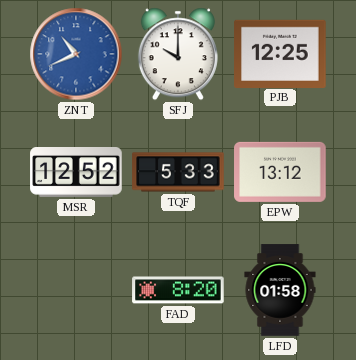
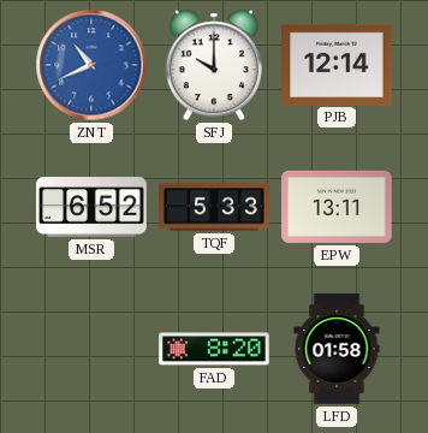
PJB: 12:25 -> 12:14 (337, 64)
MSR: 12:52 -> 6:52 (91, 208)
EPW: 13:12 -> 13:11 (337, 207)
